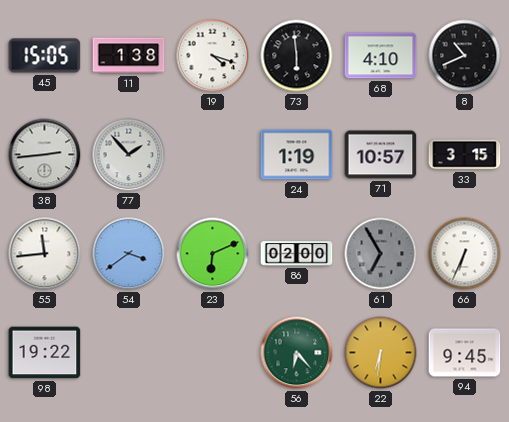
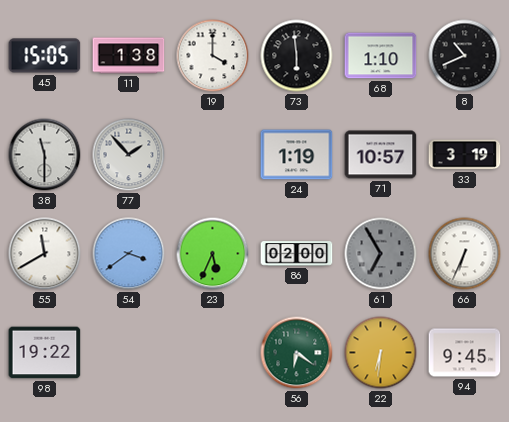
19: 4:18 -> 4:00 (213, 56)
68: 4:10 -> 1:10 (381, 56)
38: 2:44 -> 11:30 (45, 155)
33: 3:15 -> 3:19 (465, 155)
55: 11:44 -> 11:40 (45, 254)
23: 6:11 -> 5:34 (213, 254)
56: 6:23 -> 6:21 (297, 353)
